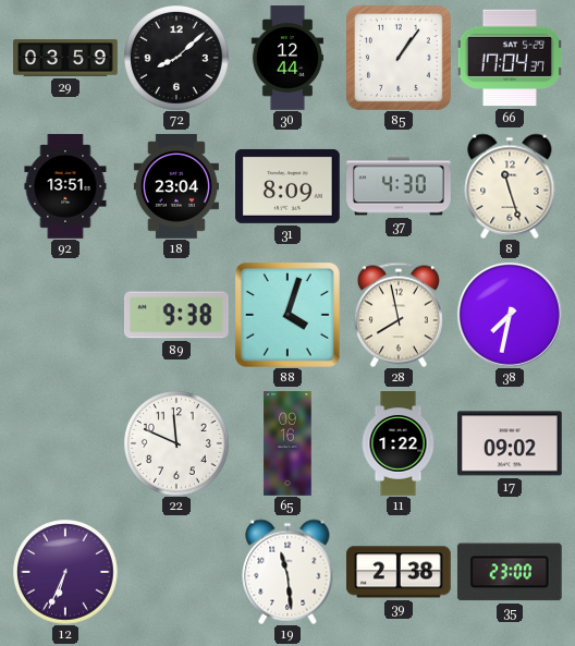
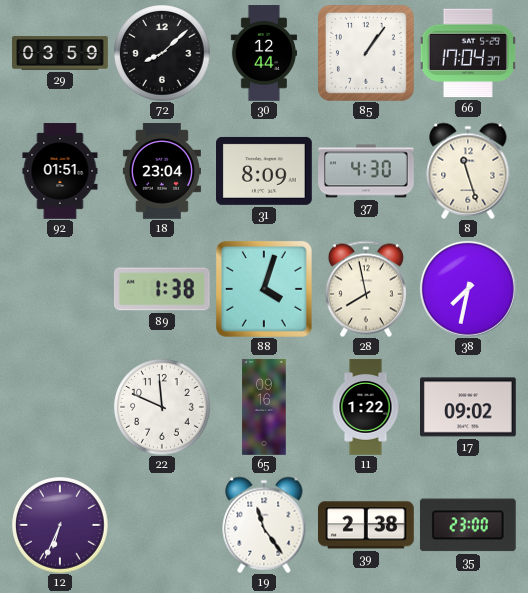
92: 13:51 -> 01:51 (60, 171)
89: 9:38 -> 1:38 (162, 289)
19: 11:29 -> 11:24 (264, 525)
